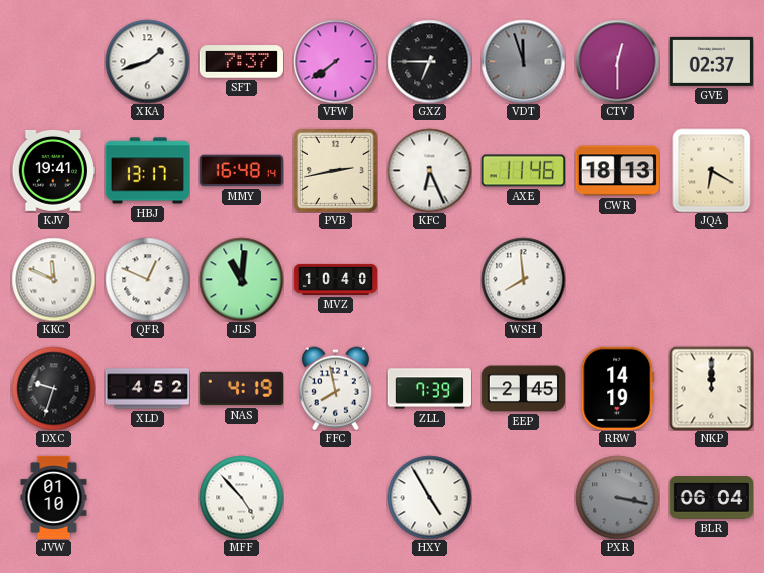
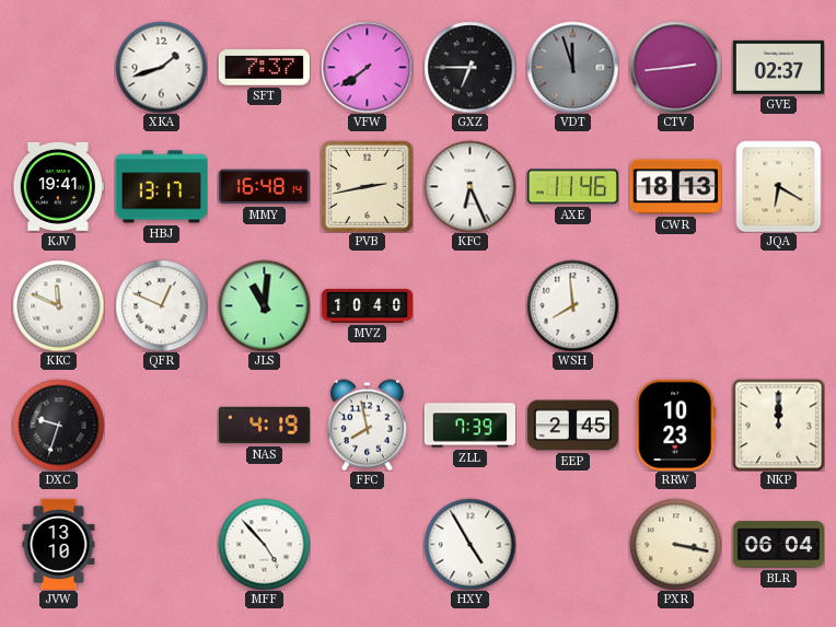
CTV: 12:30 -> 2:44 (675, 67)
XLD: 4:52 -> none (147, 389)
RRW: 14:19 -> 10:23 (676, 425)
JVW: 01:10 -> 13:10 (59, 544)
PXR dial: grey -> cream (675, 544)
